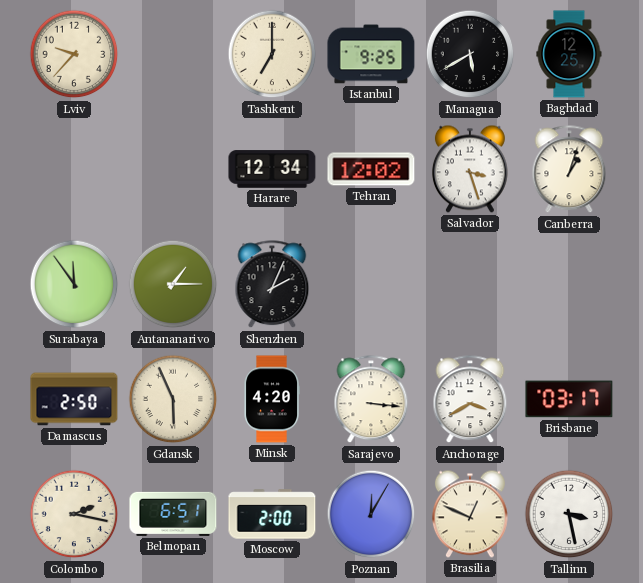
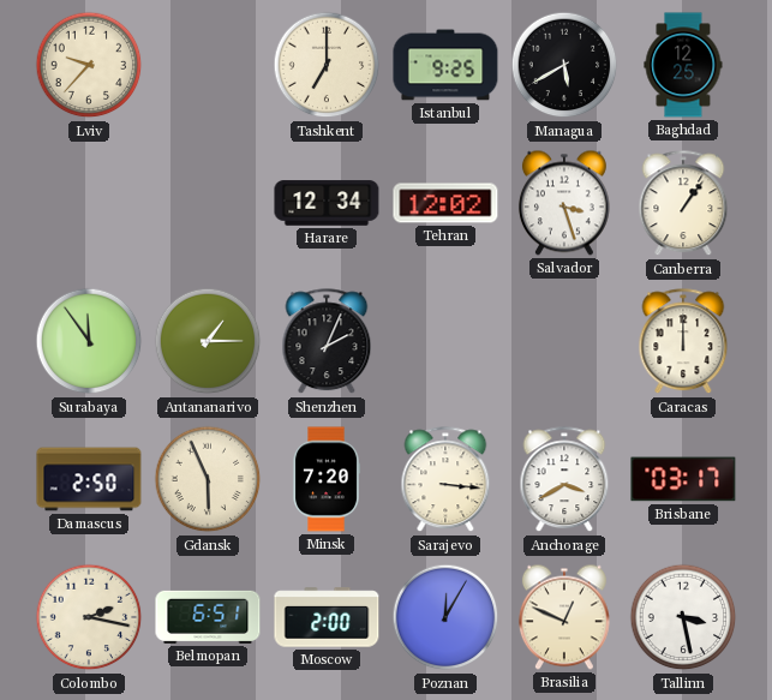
Canberra: 1:03 -> 1:06 (683, 204)
Caracas: none -> 12:00 (683, 342)
Minsk: 4:20 -> 7:20 (325, 479)
